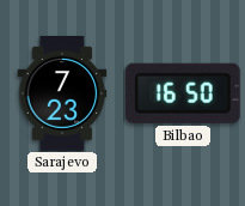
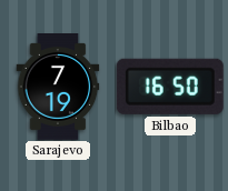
Sarajevo: 7:23 -> 7:19 (58, 88)
